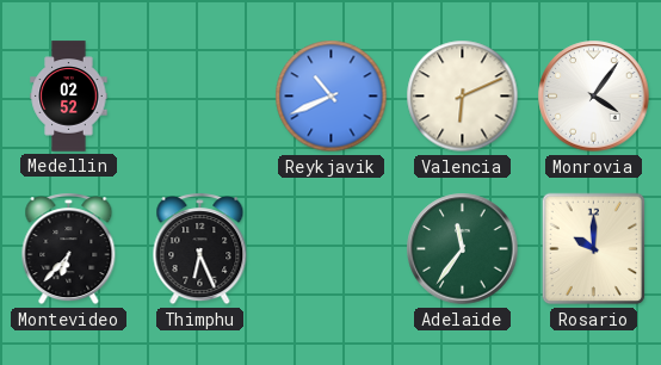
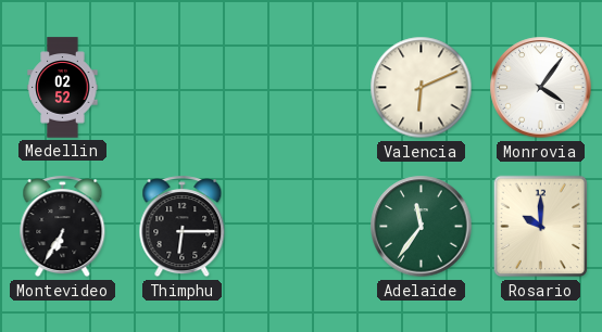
Reykjavik: 10:41 -> none (332, 97)
Montevideo: 6:37 -> 6:35 (63, 227)
Thimphu: 6:26 -> 6:15 (183, 227)
